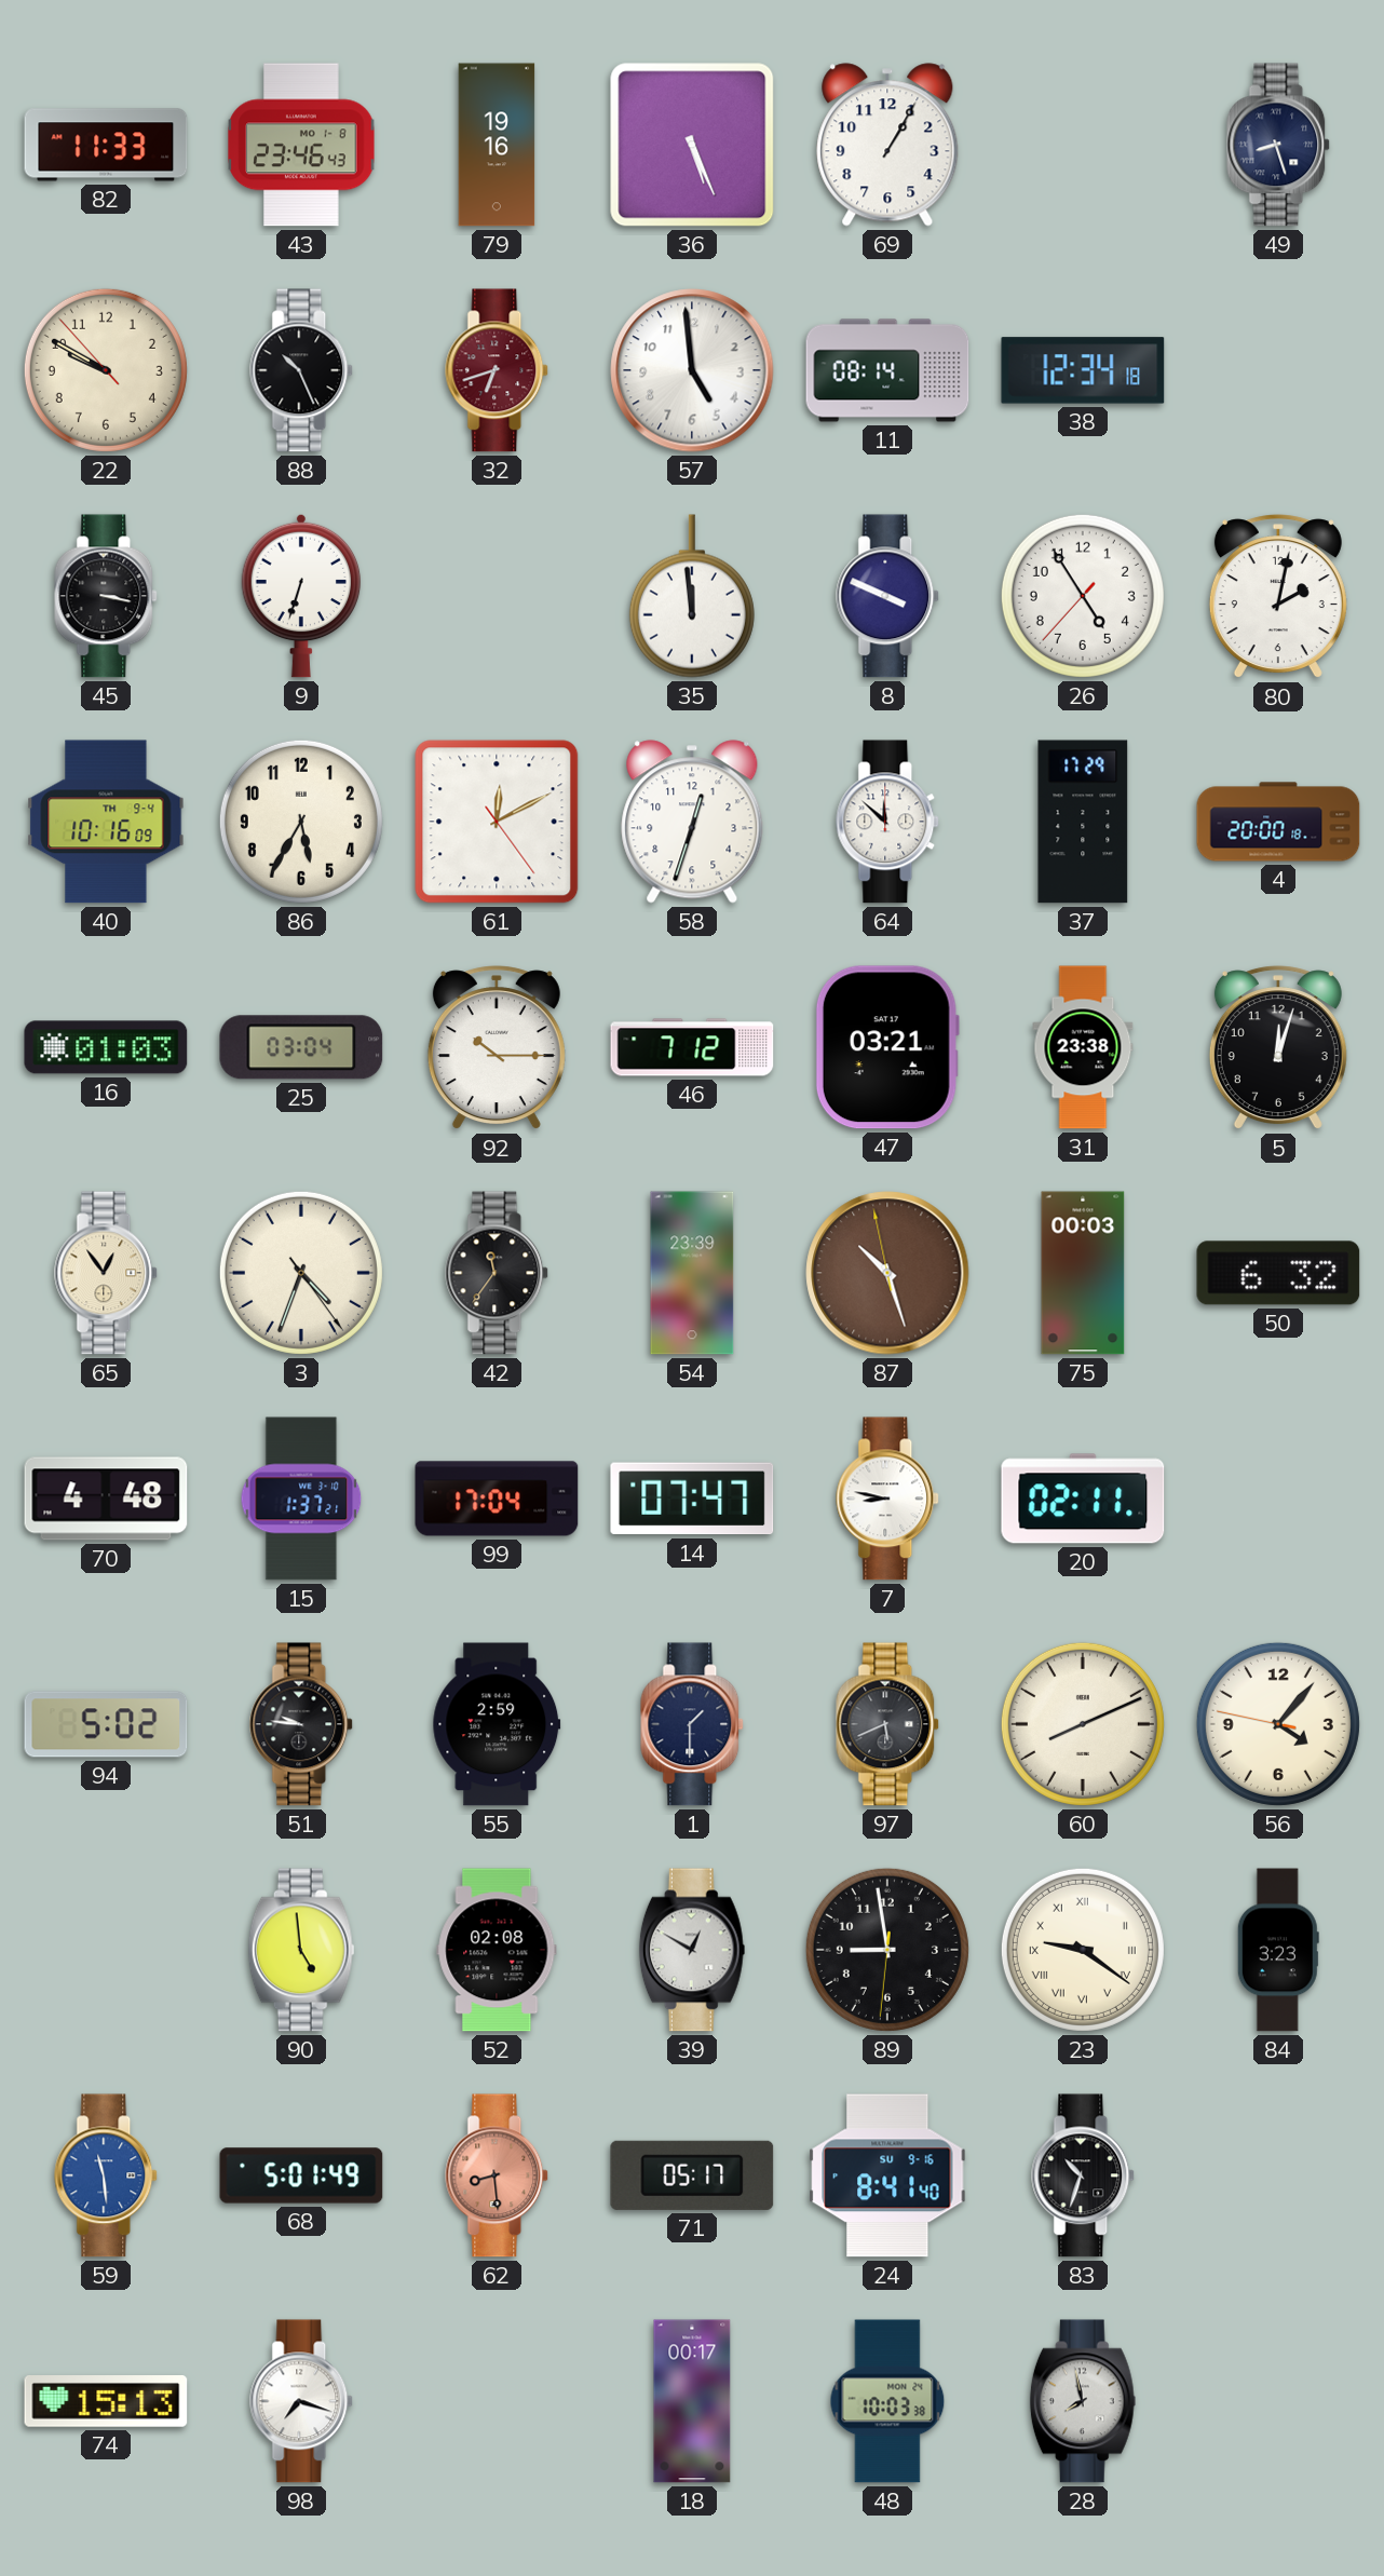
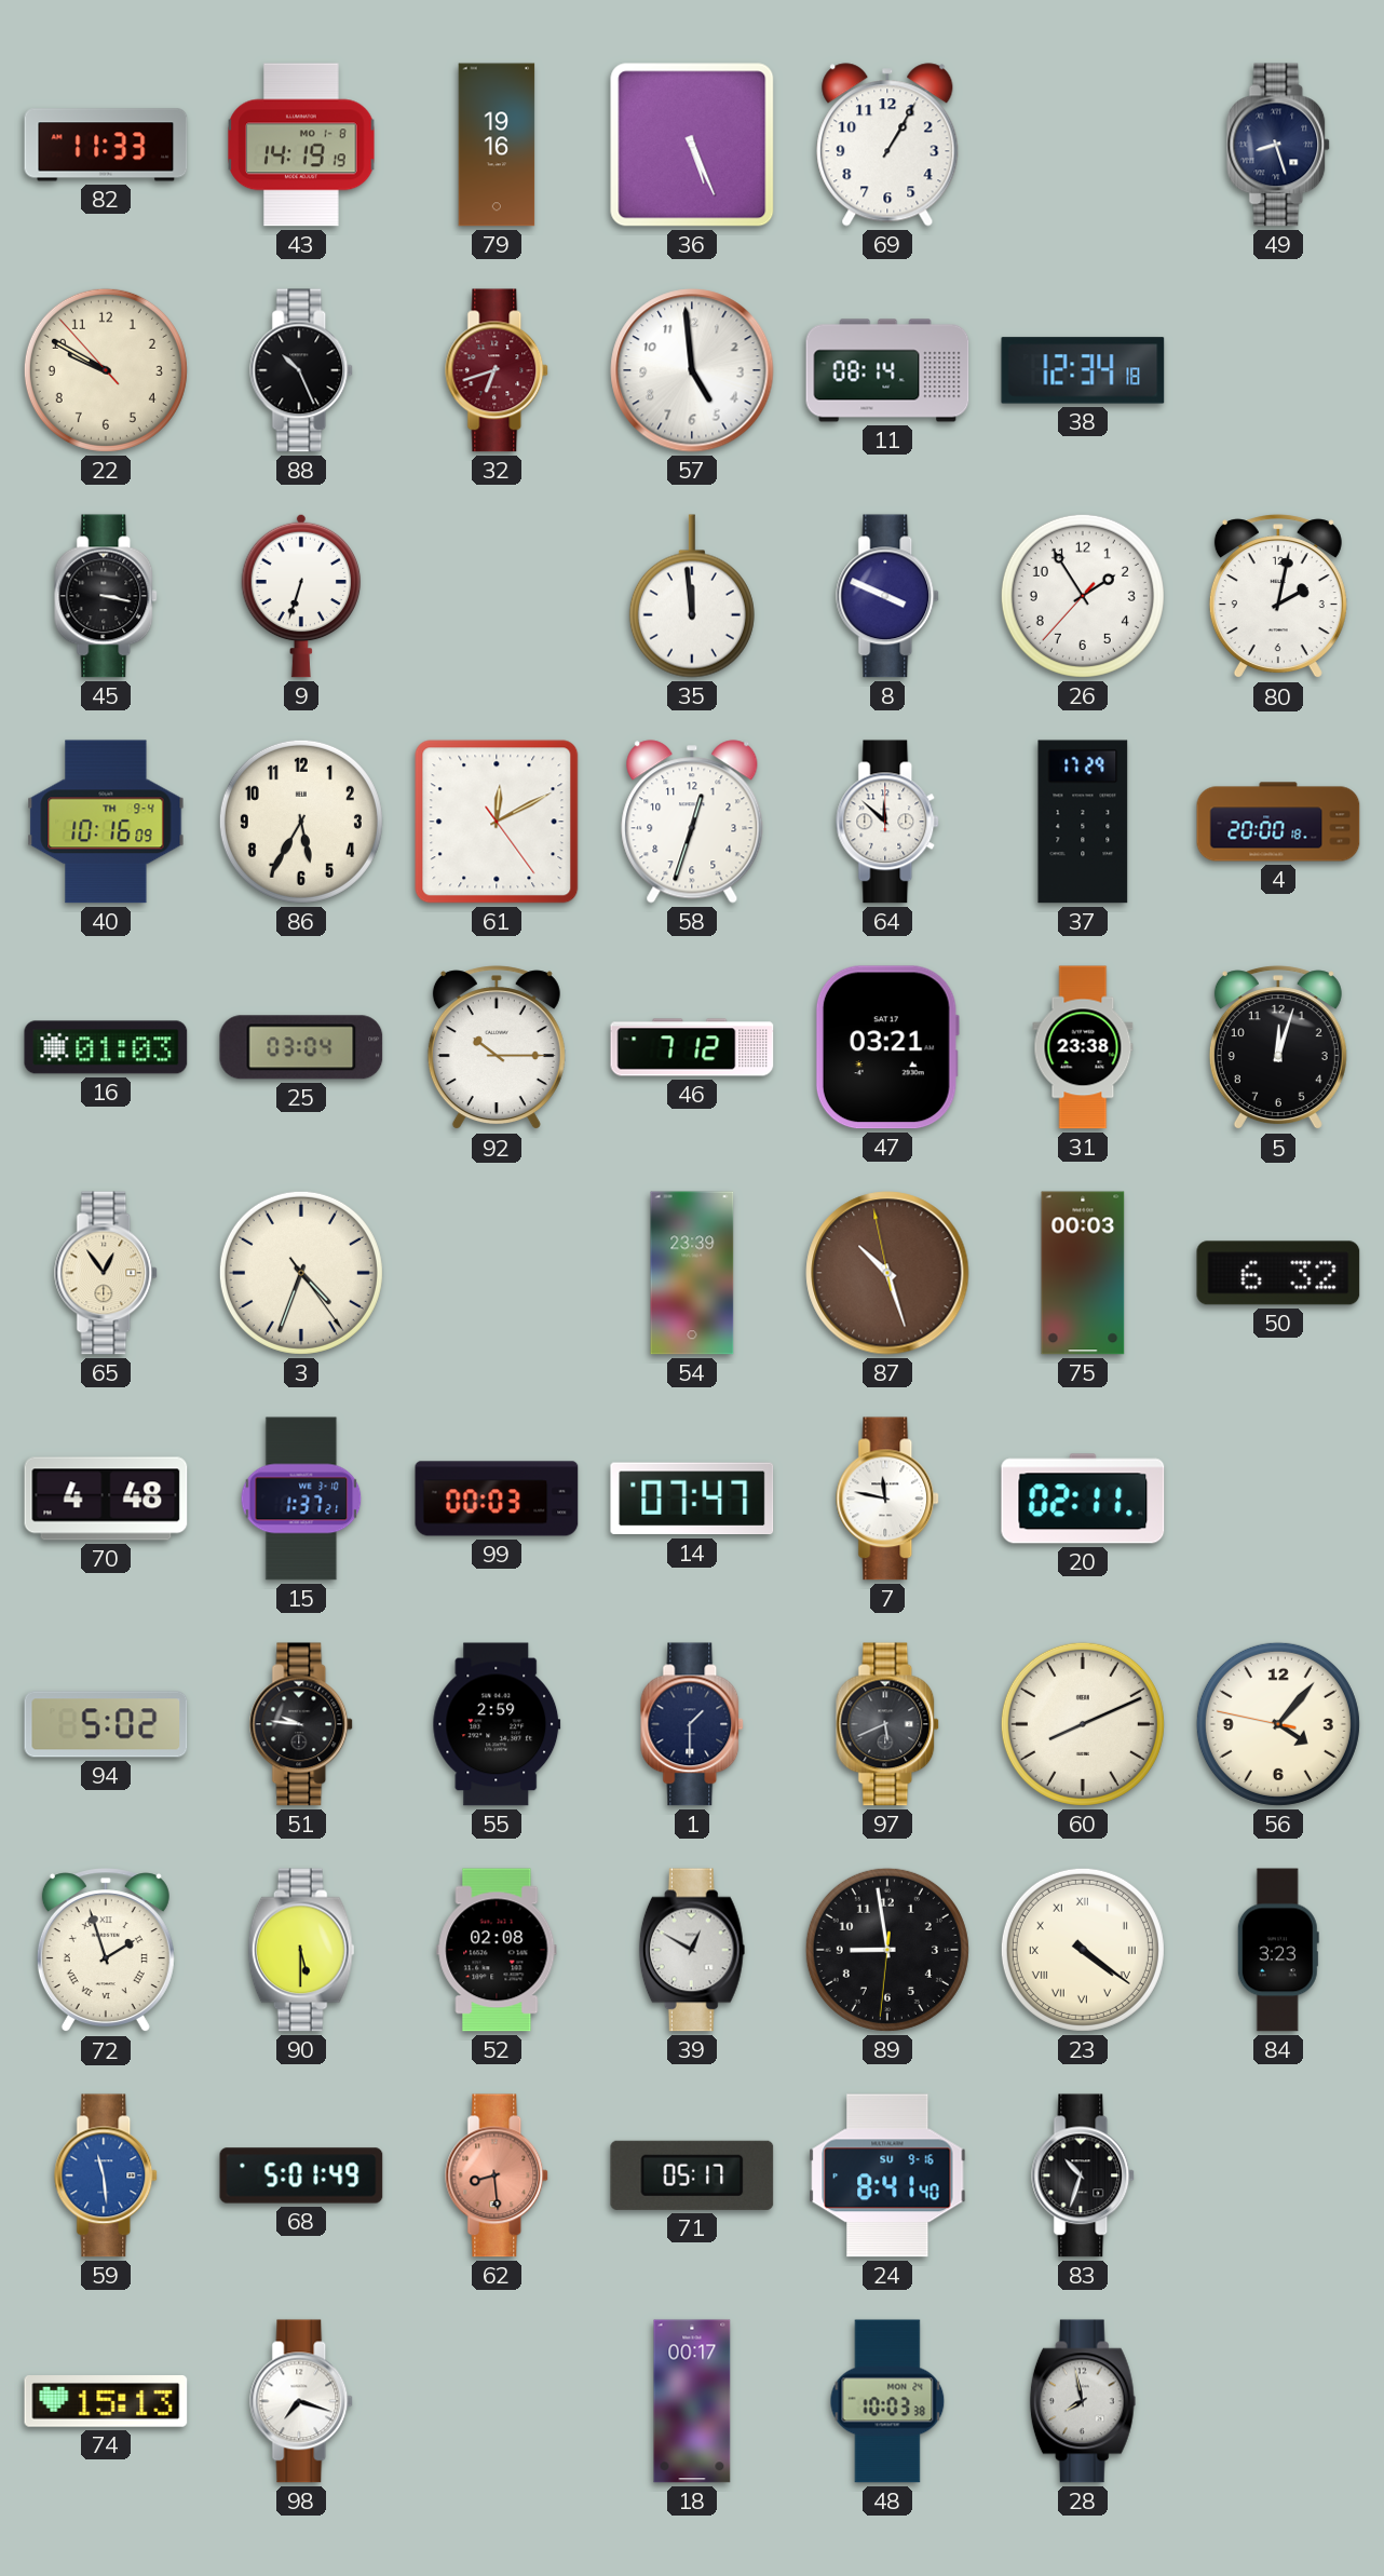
43: 23:46 -> 14:19 (301, 145)
26: 4:54 -> 1:54 (1083, 596)
42: 11:36 -> none (498, 1273)
99: 17:04 -> 00:03 (497, 1499)
7: 8:47 -> 11:47 (888, 1499)
72: none -> 1:57 (106, 1951)
90: 4:59 -> 5:30 (301, 1950)
23: 9:21 -> 4:21 (1083, 1950)
